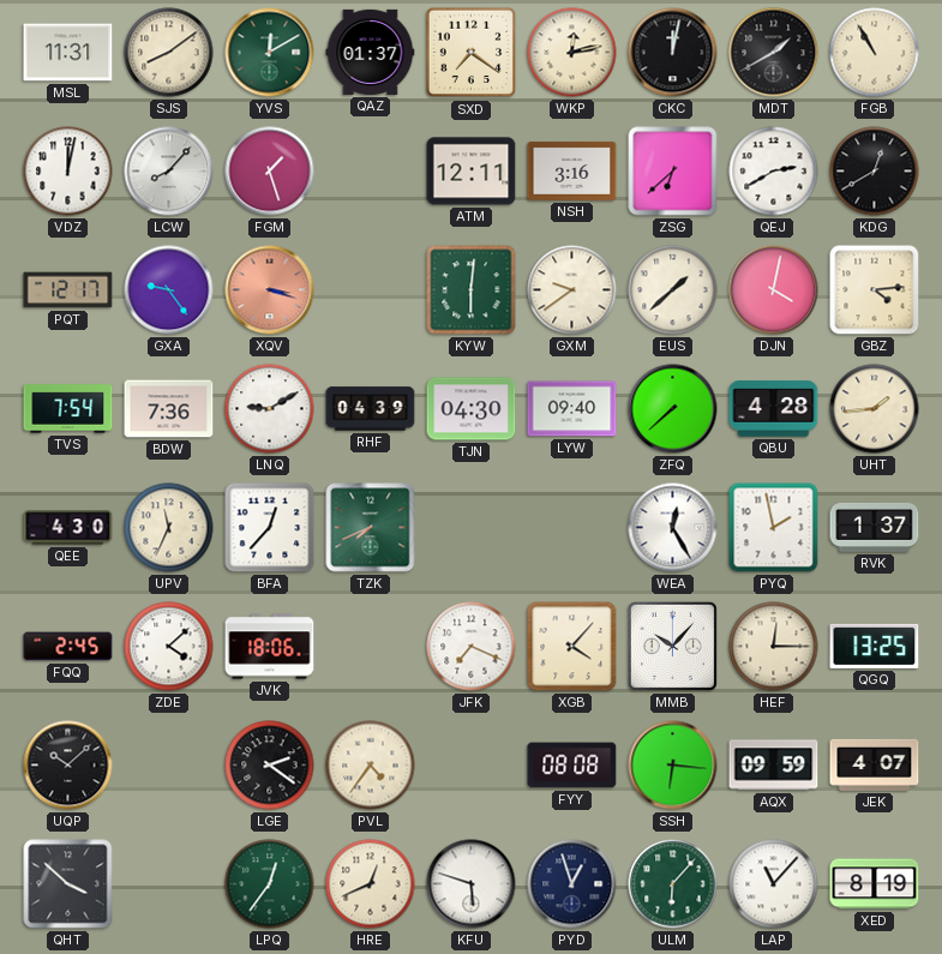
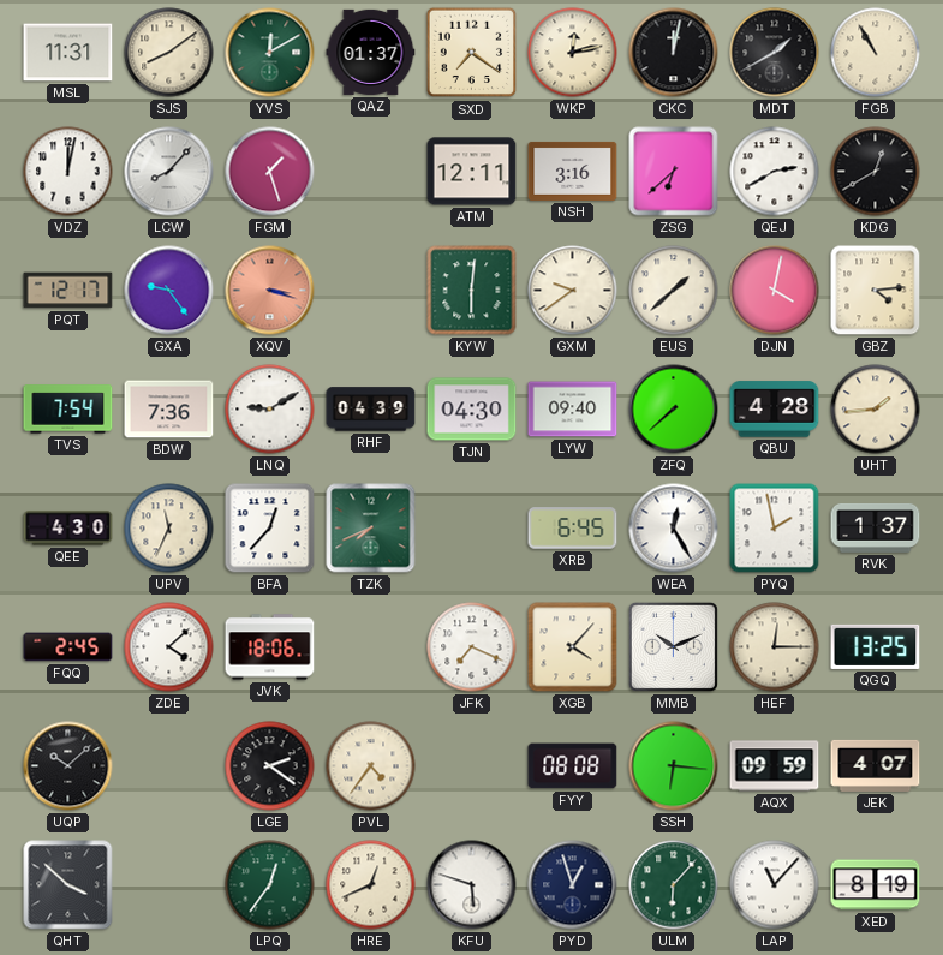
XRB: none -> 6:45 (573, 529)
MMB: 10:07 -> 10:11 (673, 646)
